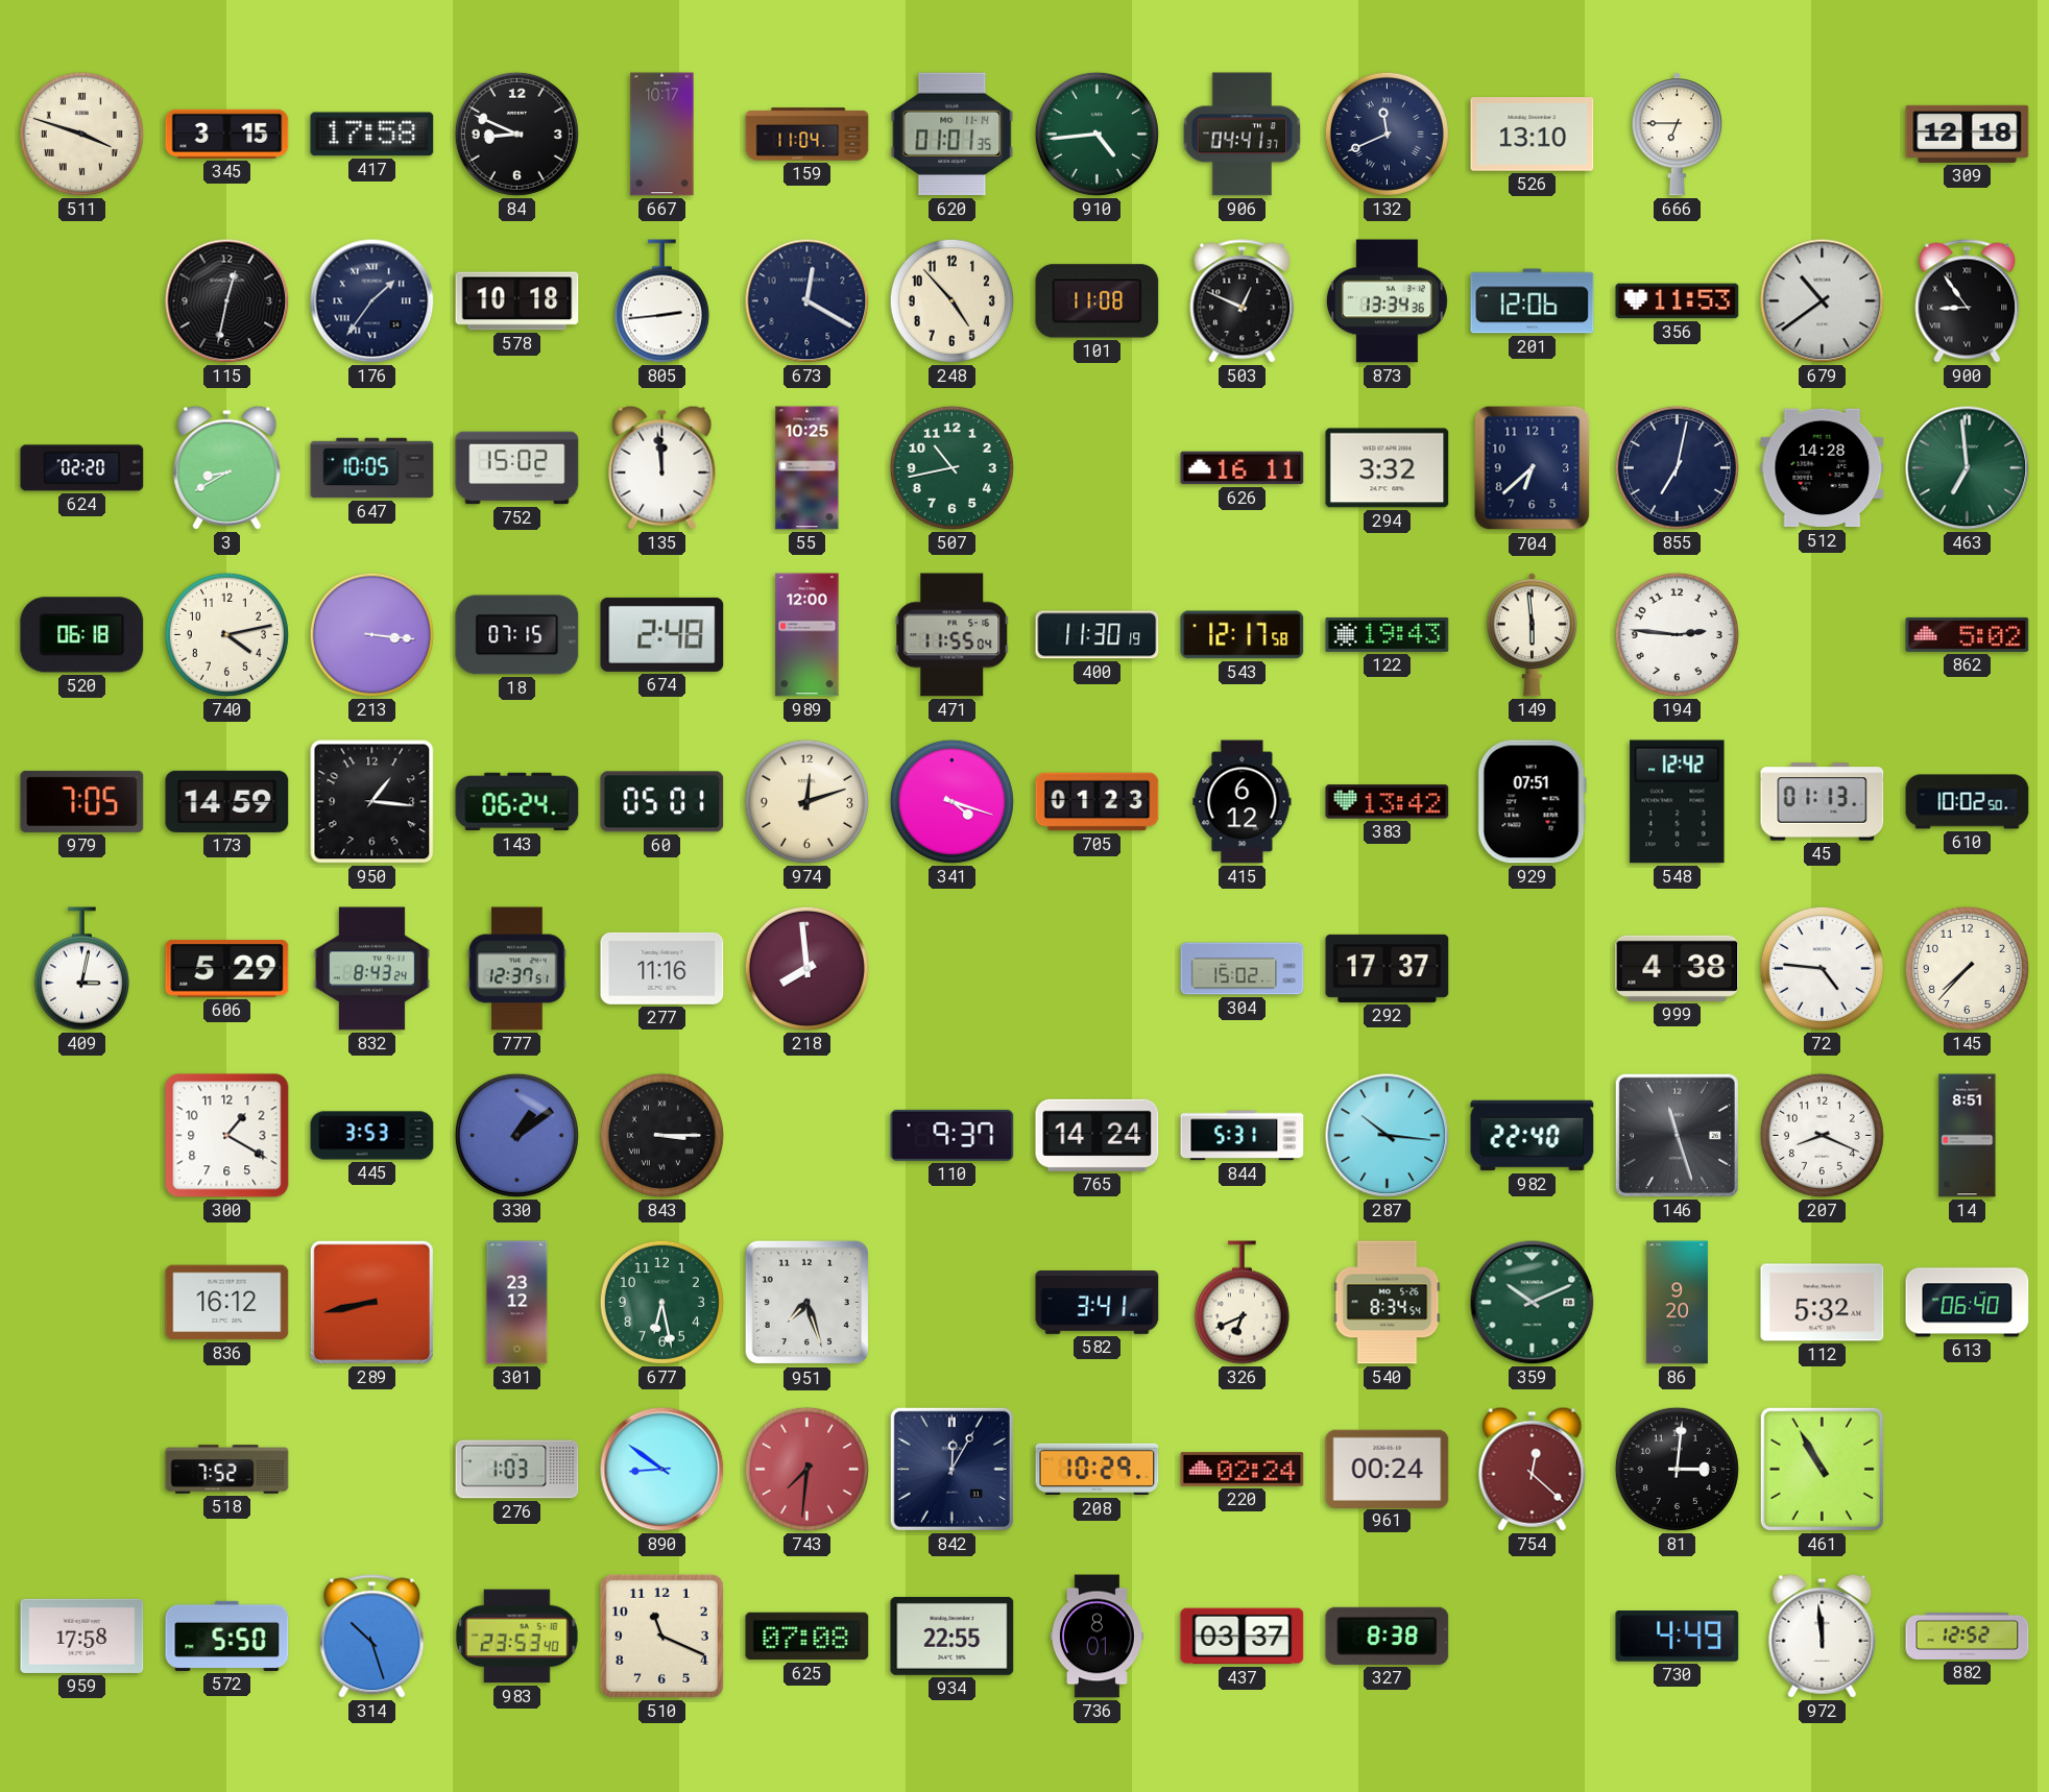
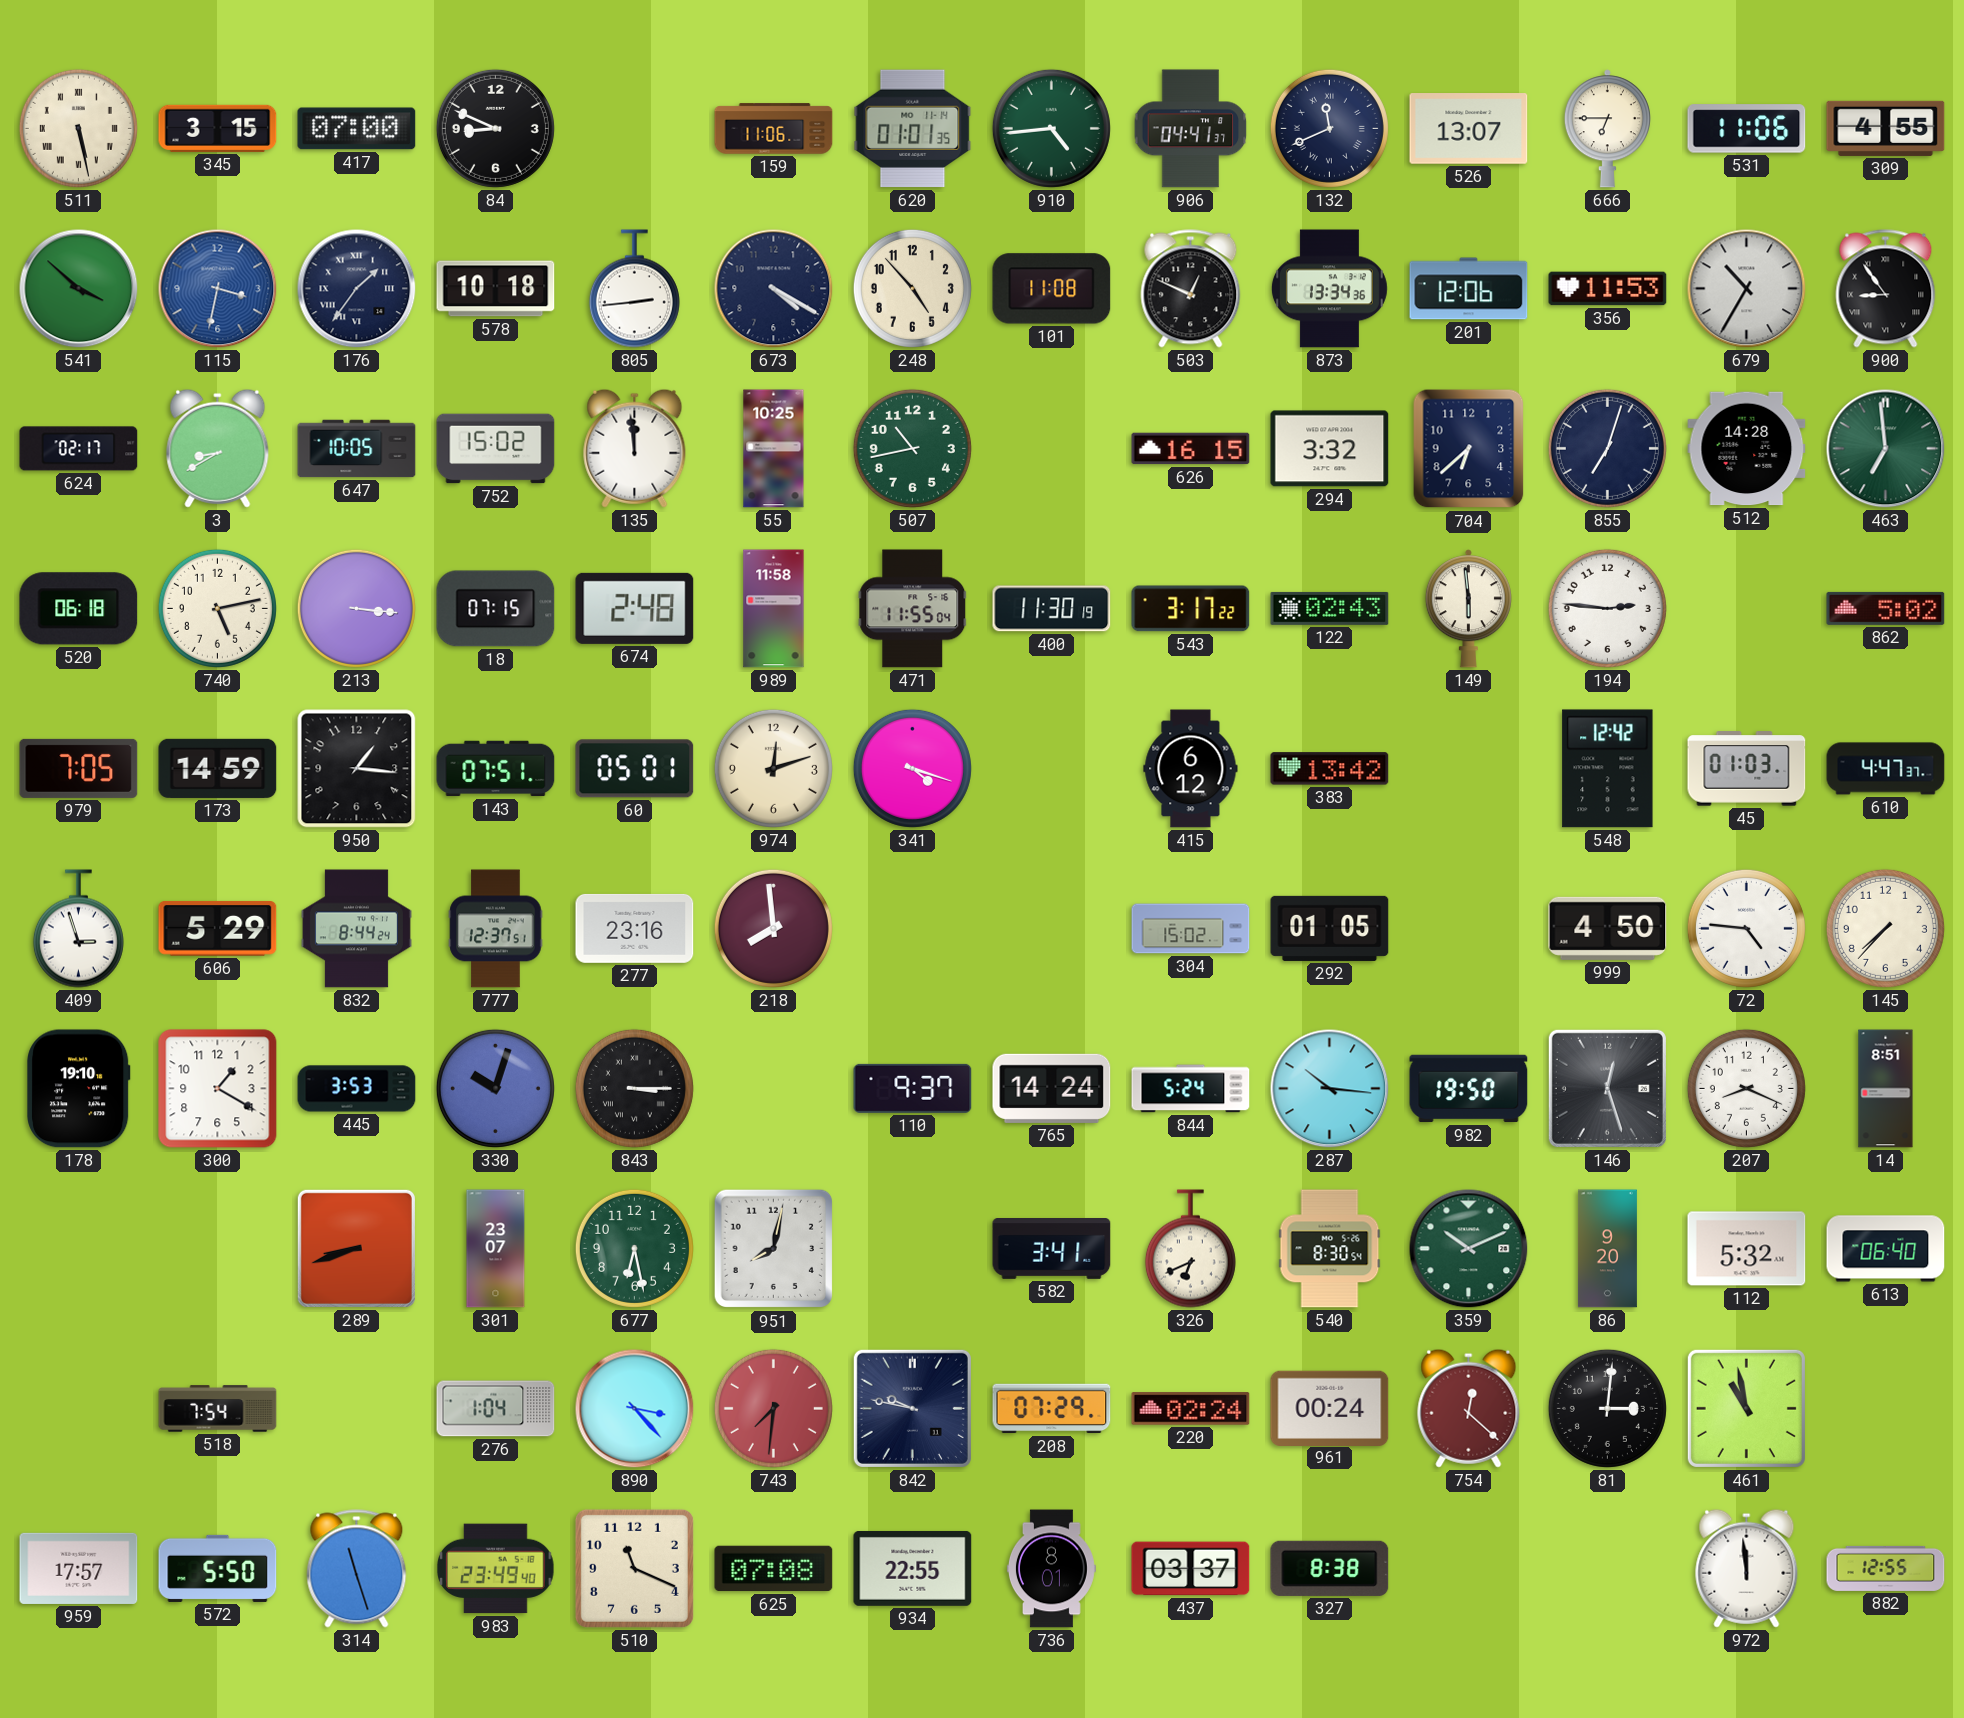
511: 3:48 -> 5:28 (78, 128)
417: 17:58 -> 07:00 (357, 129)
667: 10:17 -> none (662, 135)
159: 11:04 -> 11:06 (774, 129)
526: 13:10 -> 13:07 (1469, 129)
531: none -> 11:06 (1747, 129)
309: 12:18 -> 4:55 (1886, 128)
541: none -> 3:52 (79, 289)
115: 12:32 -> 3:32 (218, 289)
115 dial: black -> blue (218, 289)
673: 12:20 -> 4:20 (774, 289)
679: 10:39 -> 10:35 (1747, 289)
624: 02:20 -> 02:17 (79, 449)
626: 16:11 -> 16:15 (1191, 449)
855: 7:02 -> 7:03 (1607, 448)
740: 4:13 -> 5:13 (217, 608)
989: 12:00 -> 11:58 (774, 609)
543: 12:17 -> 3:17 (1191, 609)
122: 19:43 -> 02:43 (1330, 608)
143: 06:24 -> 07:51 (496, 769)
705: 01:23 -> none (1098, 802)
929: 07:51 -> none (1532, 802)
45: 01:13 -> 01:03 (1747, 769)
610: 10:02 -> 4:47 (1886, 769)
409: 3:02 -> 2:57 (78, 929)
832: 8:43 -> 8:44 (356, 929)
277: 11:16 -> 23:16 (635, 928)
292: 17:37 -> 01:05 (1330, 928)
999: 4:38 -> 4:50 (1608, 928)
178: none -> 19:10 (79, 1089)
330: 1:09 -> 10:03 (495, 1088)
844: 5:31 -> 5:24 (1191, 1089)
982: 22:40 -> 19:50 (1469, 1089)
146: 11:27 -> 12:27 (1607, 1088)
836: 16:12 -> none (227, 1303)
289: 8:43 -> 8:42 (356, 1248)
301: 23:12 -> 23:07 (496, 1249)
951: 7:27 -> 8:02 (774, 1249)
540: 8:34 -> 8:30 (1330, 1249)
518: 7:52 -> 7:54 (218, 1409)
276: 1:03 -> 1:04 (496, 1409)
890: 8:51 -> 3:23 (635, 1409)
842: 12:05 -> 9:47 (912, 1408)
208: 10:29 -> 07:29 (1052, 1409)
461: 10:55 -> 10:58 (1746, 1408)
959: 17:58 -> 17:57 (79, 1568)
314: 10:27 -> 11:27 (357, 1569)
983: 23:53 -> 23:49 (496, 1569)
730: 4:49 -> none (1678, 1637)
882: 12:52 -> 12:55 (1886, 1568)
